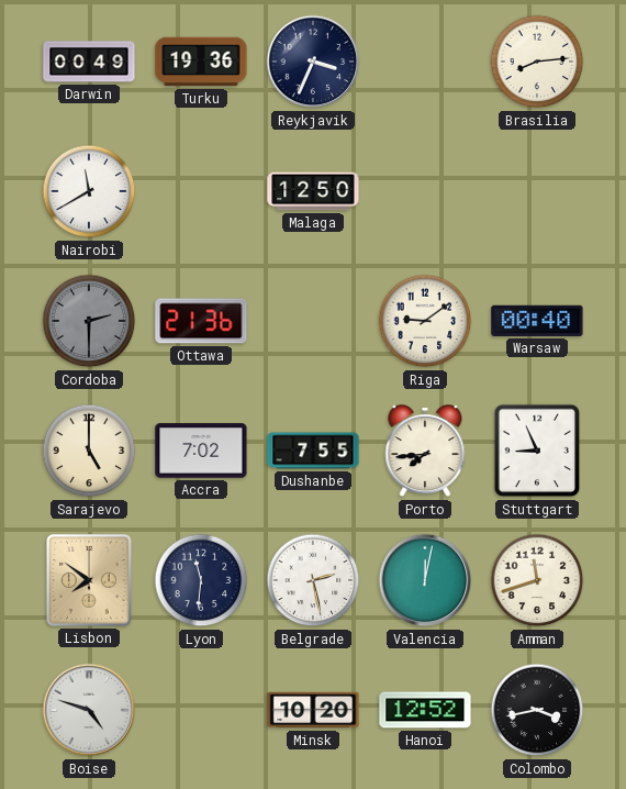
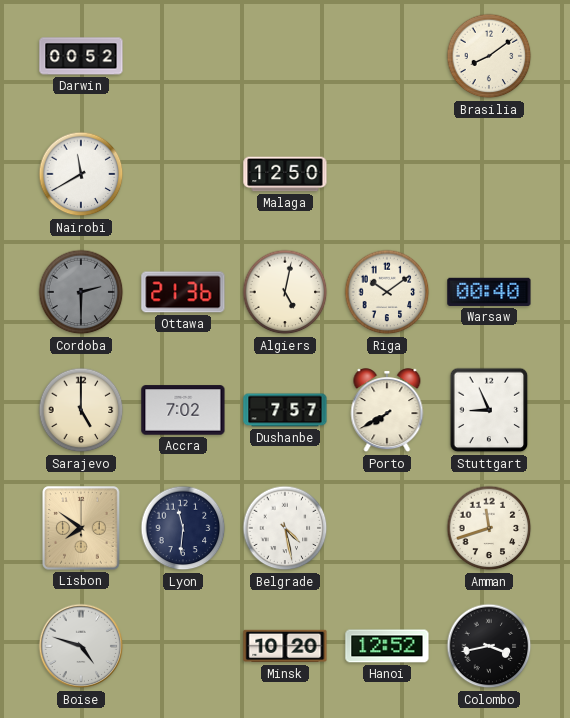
Darwin: 00:49 -> 00:52 (81, 56)
Turku: 19:36 -> none (201, 62)
Reykjavik: 3:34 -> none (313, 62)
Brasilia: 8:14 -> 8:09 (489, 56)
Algiers: none -> 5:02 (285, 292)
Riga: 9:09 -> 10:09 (387, 292)
Dushanbe: 7:55 -> 7:57 (285, 410)
Porto: 7:44 -> 7:40 (387, 411)
Belgrade: 2:28 -> 4:28 (285, 528)
Valencia: 12:02 -> none (425, 580)
